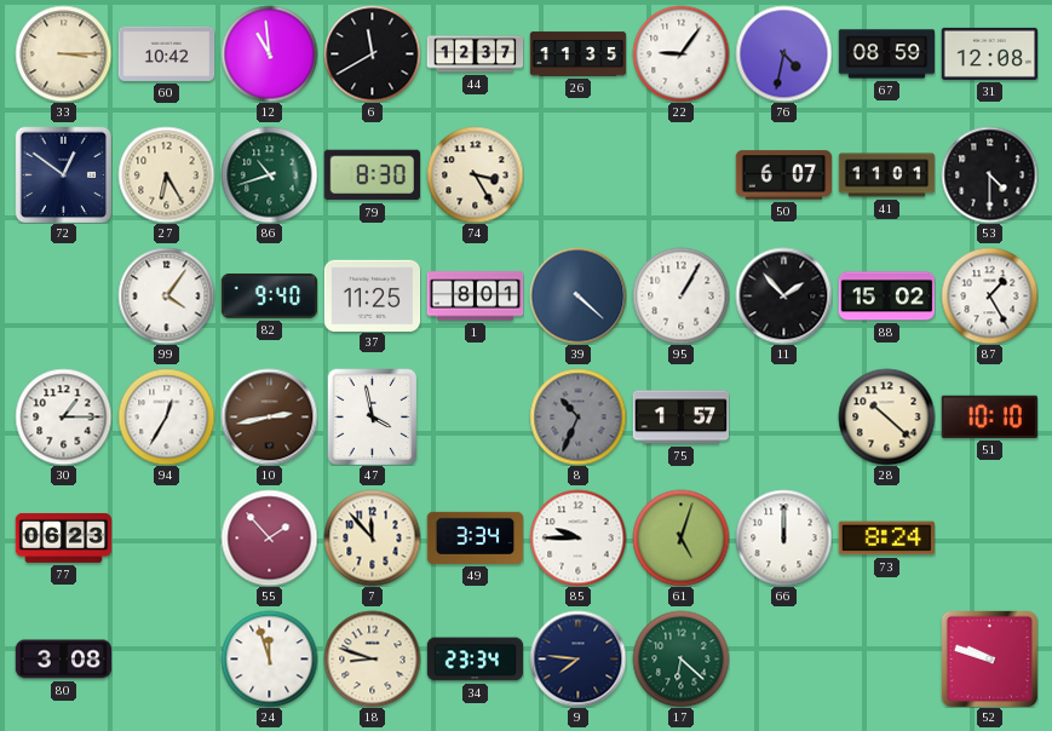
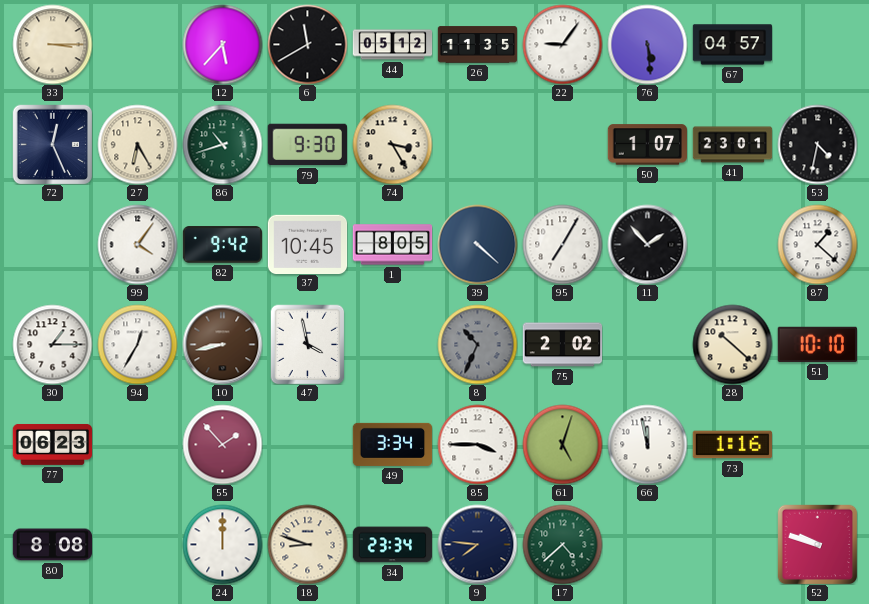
60: 10:42 -> none (166, 53)
12: 10:59 -> 5:37 (222, 44)
44: 12:37 -> 05:12 (392, 45)
76: 4:32 -> 5:29 (647, 44)
67: 08:59 -> 04:57 (732, 45)
31: 12:08 -> none (989, 53)
72: 12:51 -> 12:26 (52, 144)
79: 8:30 -> 9:30 (307, 145)
50: 6:07 -> 1:07 (647, 145)
41: 11:01 -> 23:01 (732, 145)
53: 4:30 -> 4:32 (817, 144)
82: 9:40 -> 9:42 (222, 245)
37: 11:25 -> 10:45 (307, 244)
1: 8:01 -> 8:05 (392, 245)
95: 1:05 -> 7:05 (562, 244)
88: 15:02 -> none (886, 297)
87: 1:25 -> 1:22 (817, 244)
10: 2:43 -> 8:43 (222, 344)
75: 1:57 -> 2:02 (562, 345)
7: 11:53 -> none (372, 537)
85: 9:45 -> 3:45 (477, 444)
66: 12:00 -> 11:58 (647, 444)
73: 8:24 -> 1:16 (732, 445)
80: 3:08 -> 8:08 (52, 545)
24: 11:57 -> 12:00 (222, 544)
17: 6:22 -> 4:38 (562, 544)
